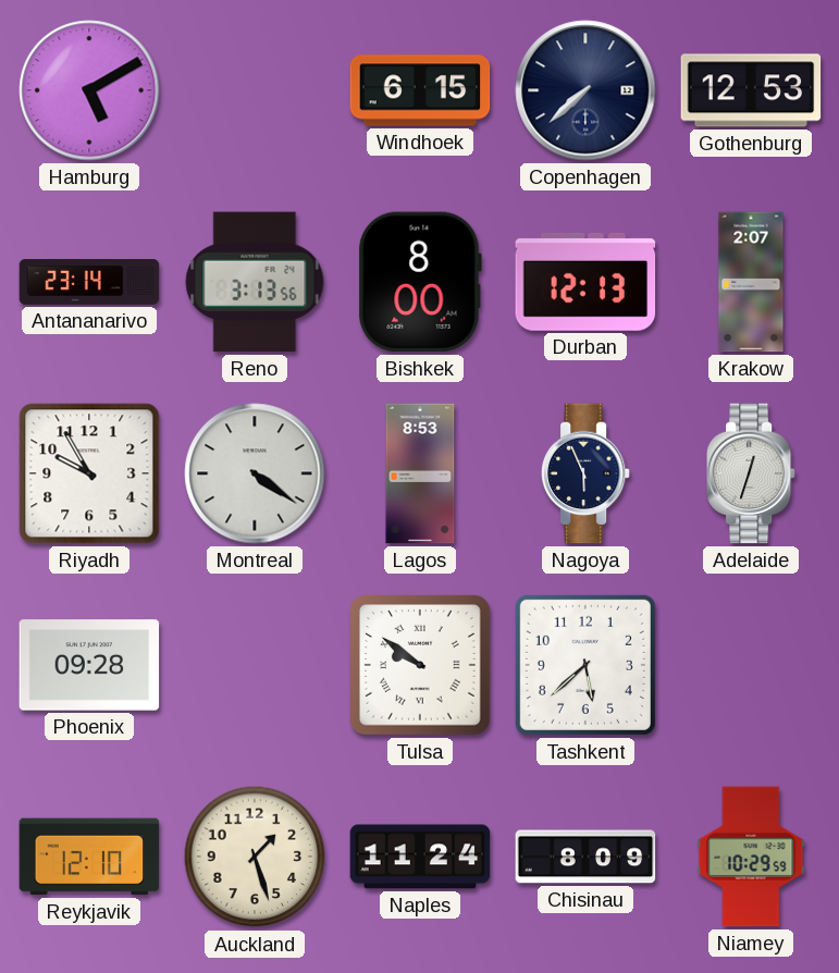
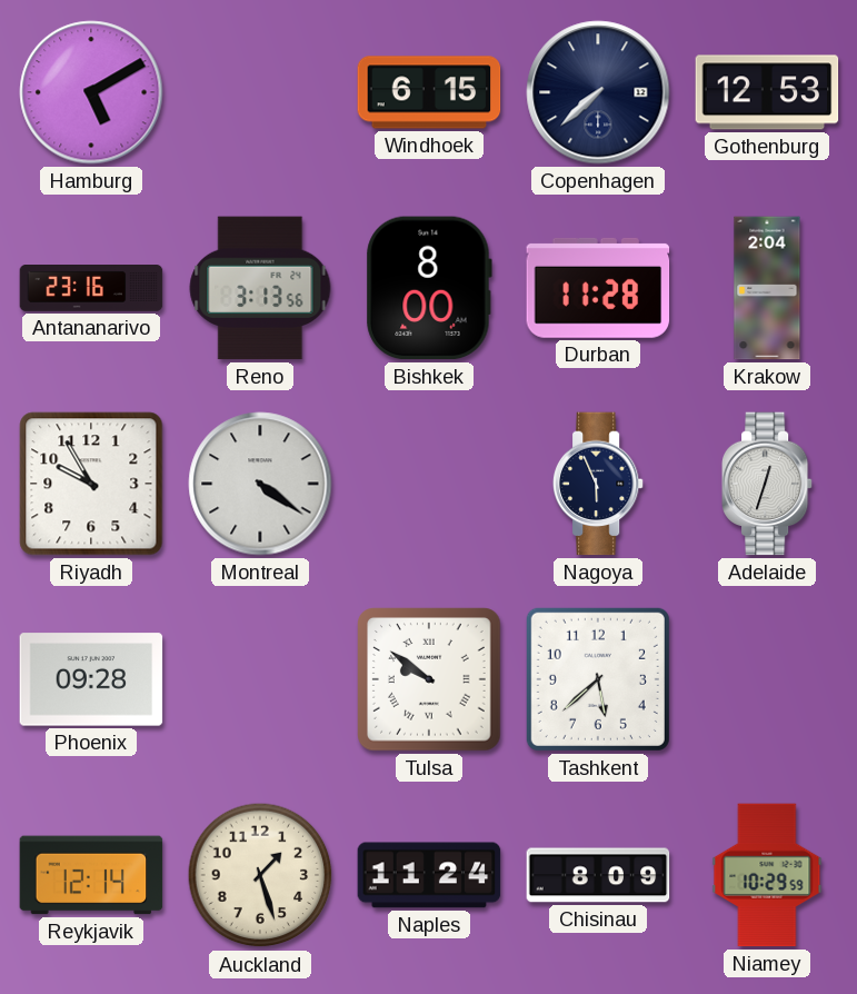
Antananarivo: 23:14 -> 23:16 (91, 289)
Durban: 12:13 -> 11:28 (598, 288)
Krakow: 2:07 -> 2:04 (767, 288)
Lagos: 8:53 -> none (420, 473)
Reykjavik: 12:10 -> 12:14 (91, 875)
